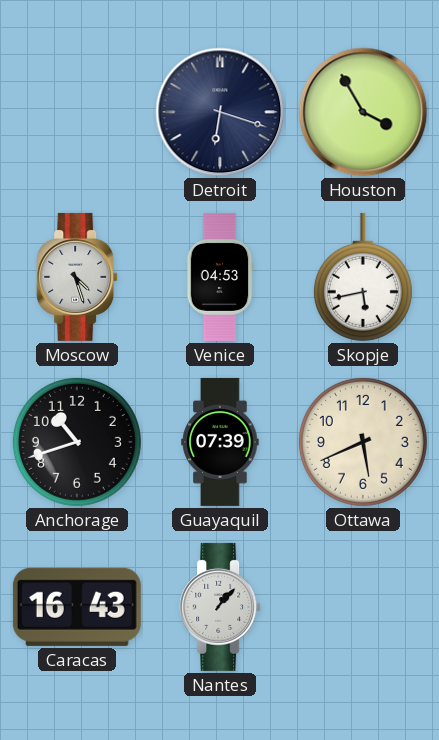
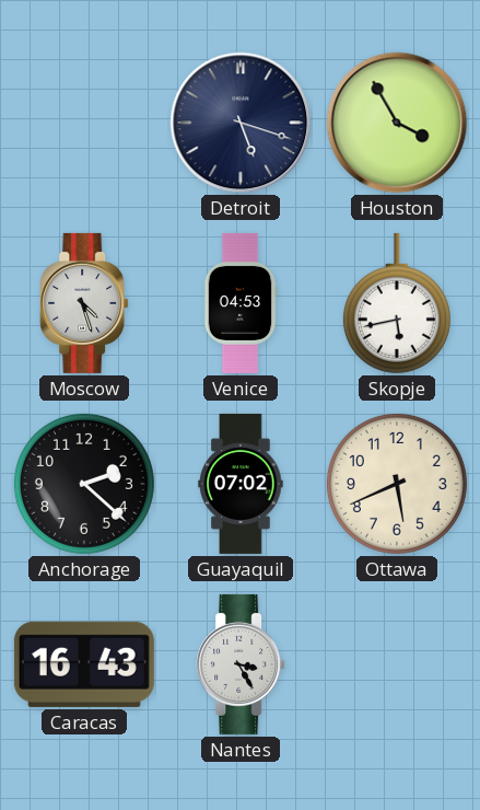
Detroit: 6:18 -> 5:18 (241, 123)
Anchorage: 10:42 -> 2:22 (84, 484)
Guayaquil: 07:39 -> 07:02 (241, 484)
Nantes: 1:07 -> 3:25 (241, 664)
